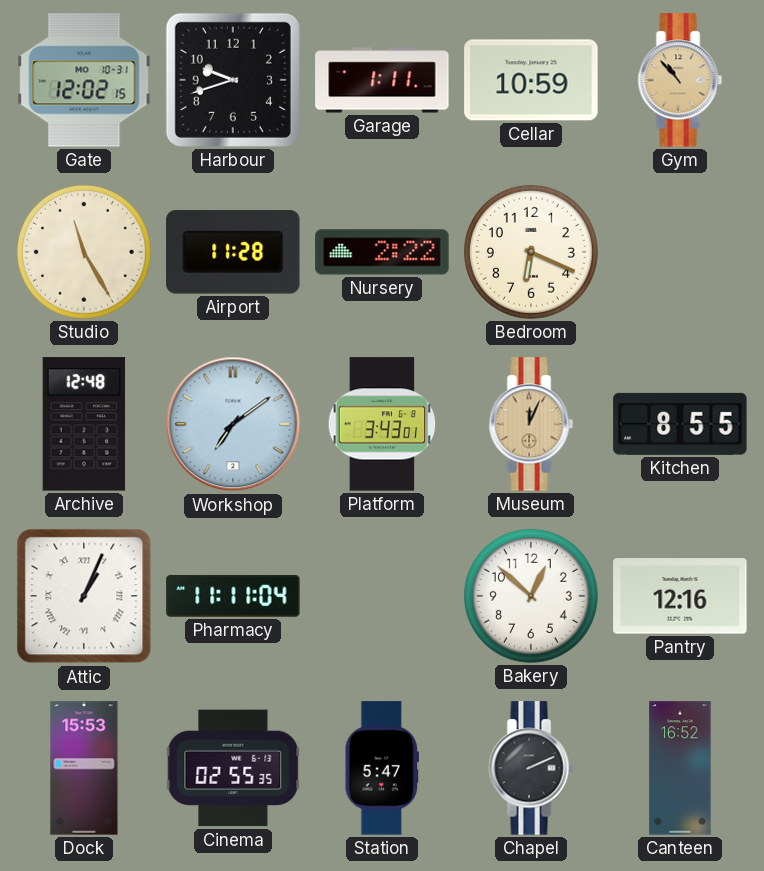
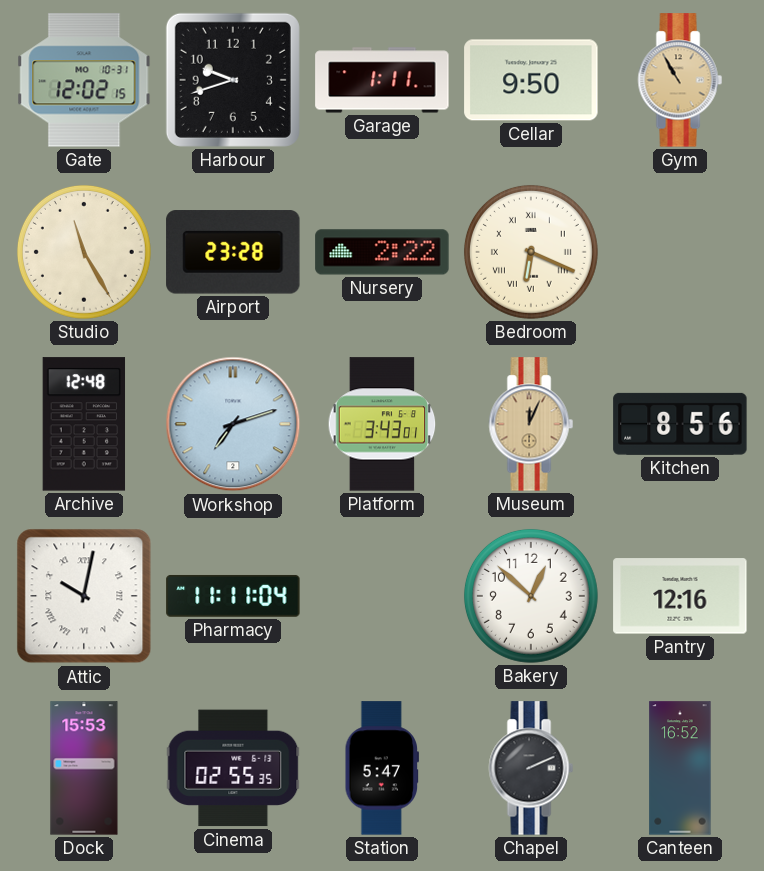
Cellar: 10:59 -> 9:50 (531, 80)
Gym: 10:53 -> 10:55 (680, 80)
Airport: 11:28 -> 23:28 (233, 252)
Bedroom numerals: Arabic -> Roman (531, 252)
Workshop: 7:09 -> 7:12 (233, 424)
Kitchen: 8:55 -> 8:56 (680, 424)
Attic: 1:04 -> 10:02 (84, 596)
